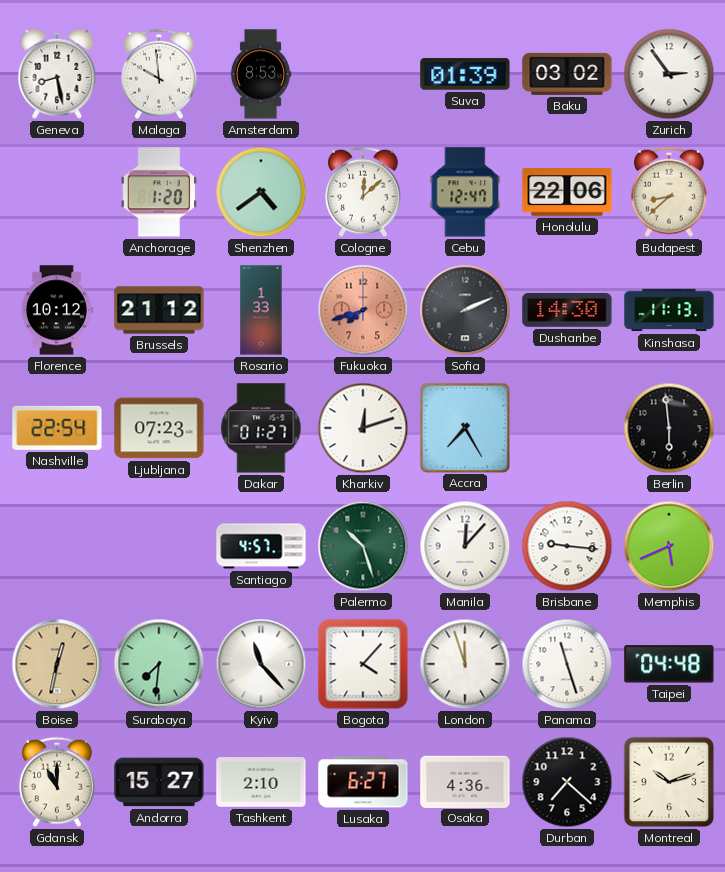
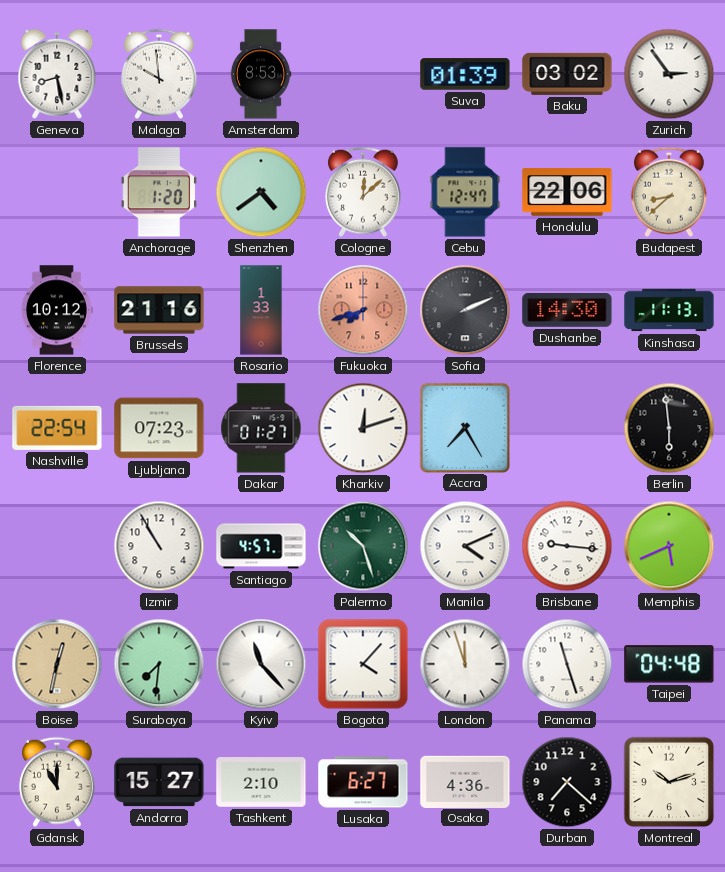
Brussels: 21:12 -> 21:16 (159, 310)
Izmir: none -> 10:55 (159, 546)
Manila: 12:07 -> 4:11 (465, 546)
